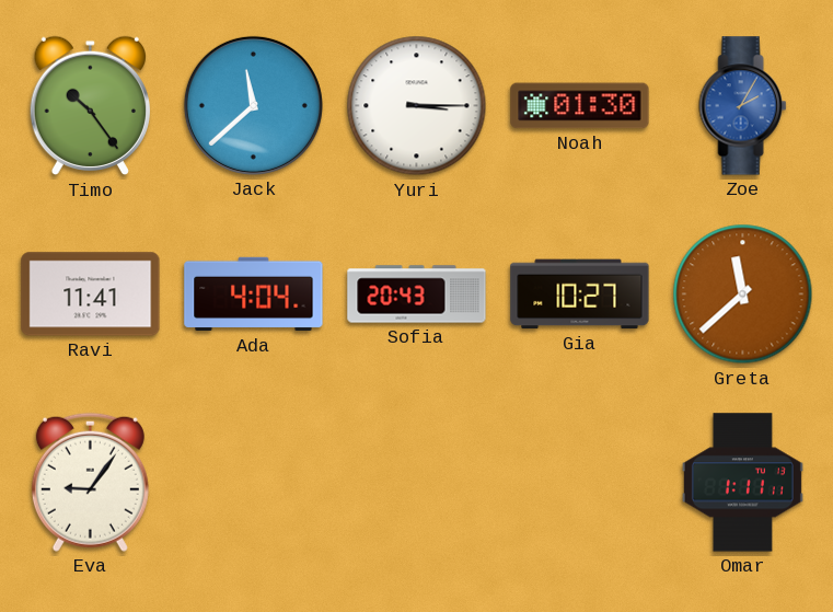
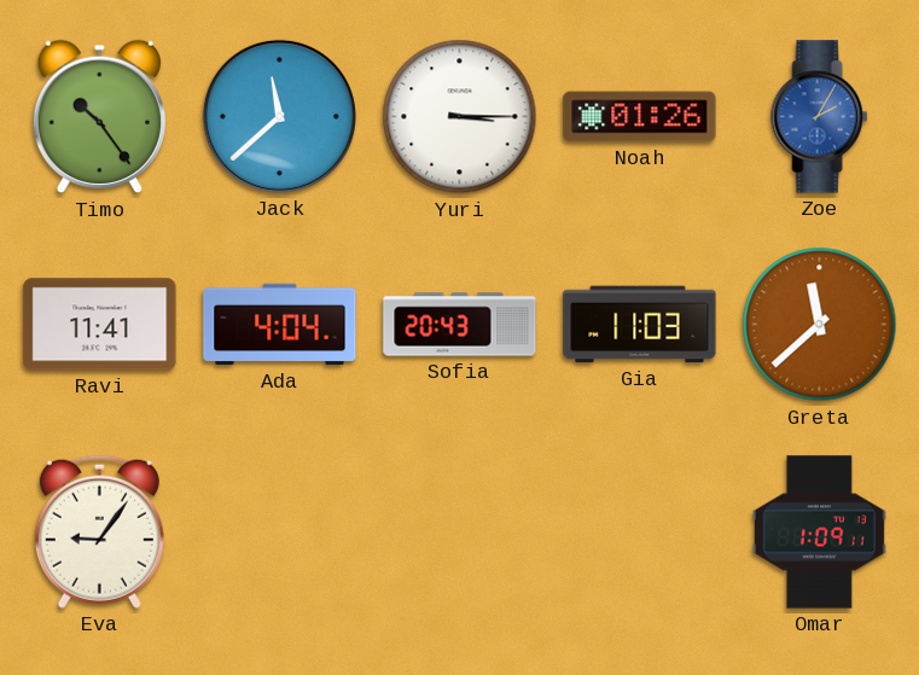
Noah: 01:30 -> 01:26 (640, 117)
Gia: 10:27 -> 11:03 (640, 325)
Omar: 1:11 -> 1:09 (819, 533)
